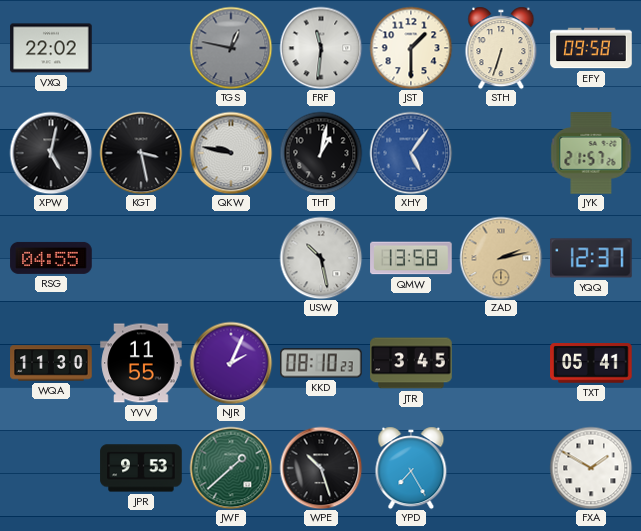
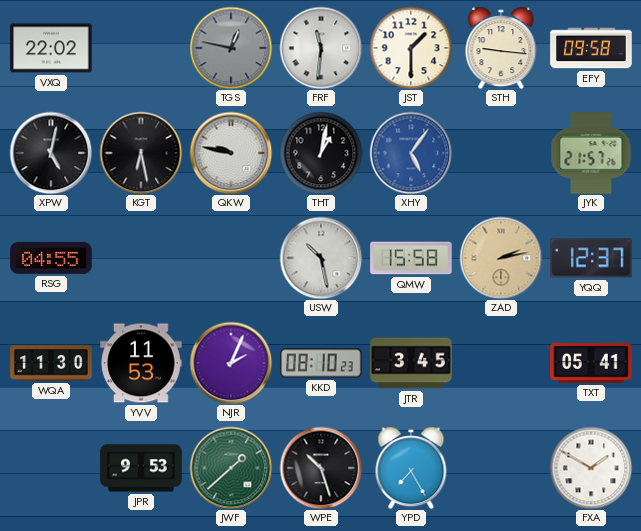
STH: 6:33 -> 9:16 (501, 48)
KGT: 3:28 -> 6:28 (141, 153)
QMW: 13:58 -> 15:58 (411, 258)
YVV: 11:55 -> 11:53 (141, 363)
